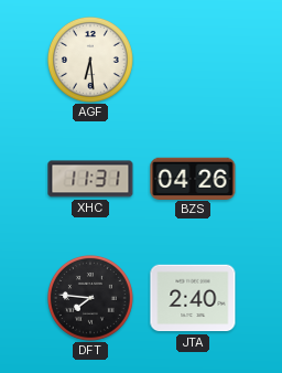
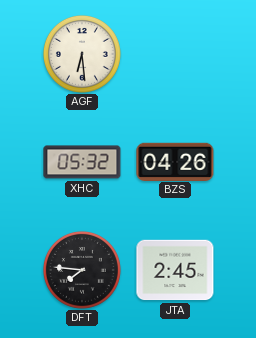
XHC: 11:31 -> 05:32 (82, 162)
JTA: 2:40 -> 2:45 (175, 270)
